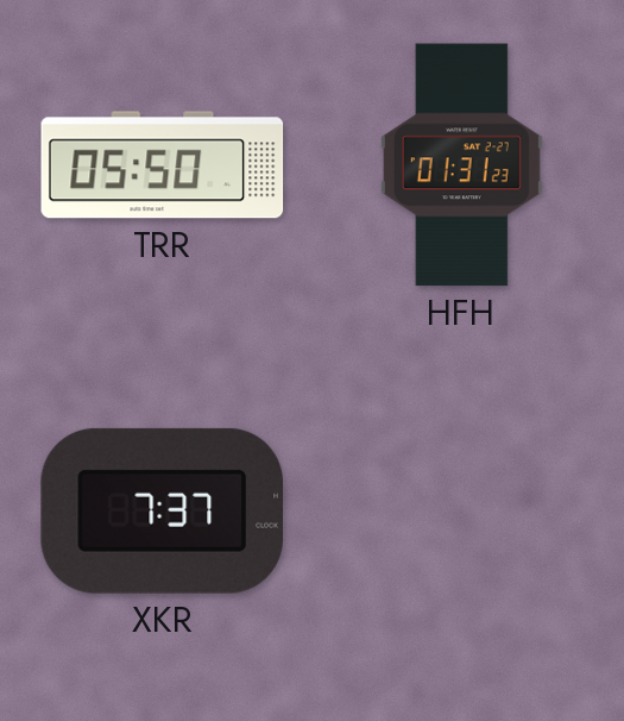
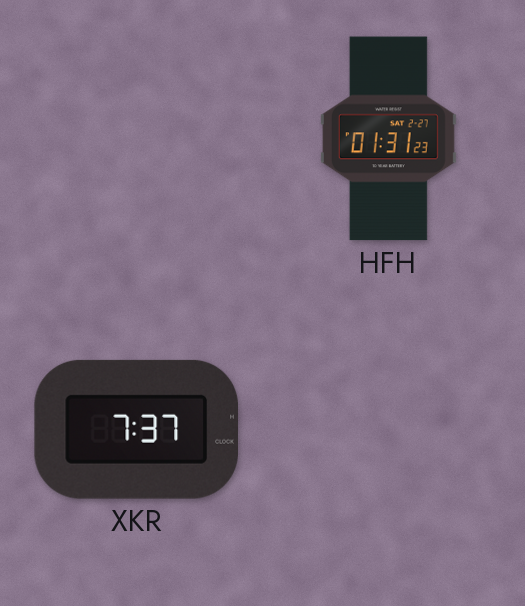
TRR: 05:50 -> none (163, 165)
